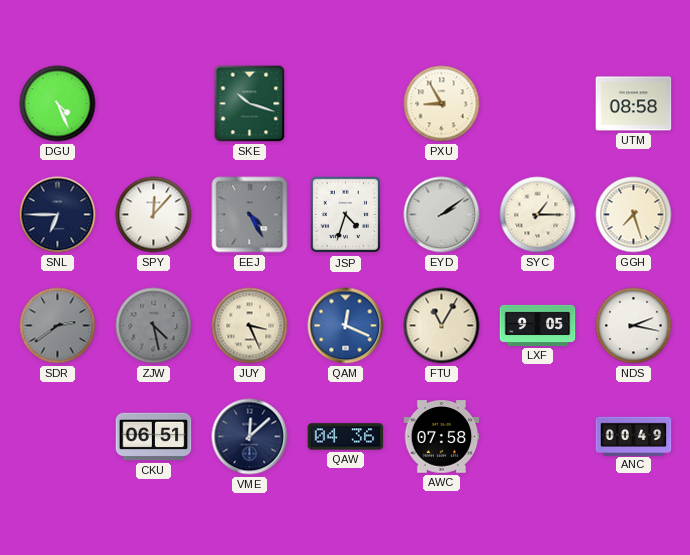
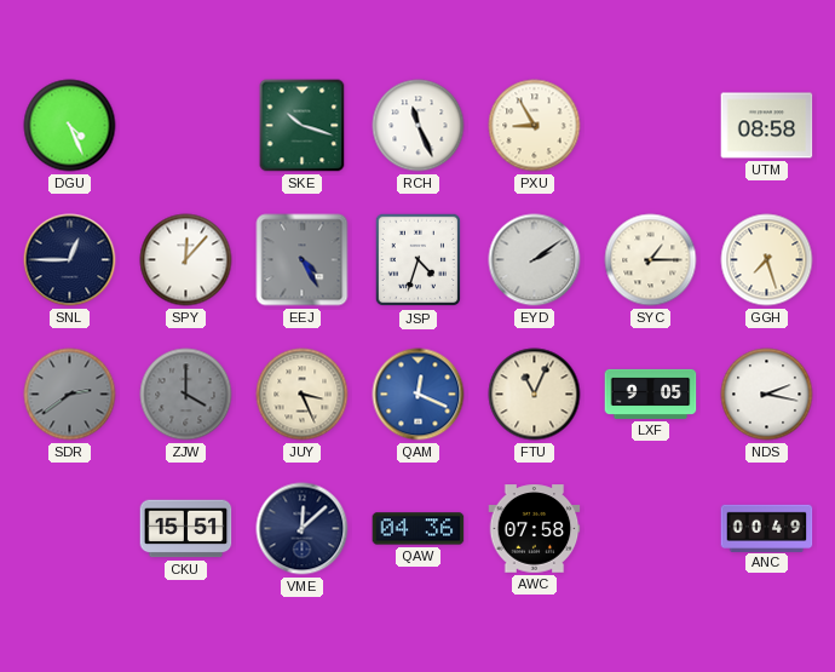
RCH: none -> 11:26 (419, 126)
SNL: 6:45 -> 12:45 (70, 260)
ZJW: 4:28 -> 4:00 (186, 395)
FTU: 11:05 -> 11:04 (535, 395)
CKU: 06:51 -> 15:51 (186, 529)
